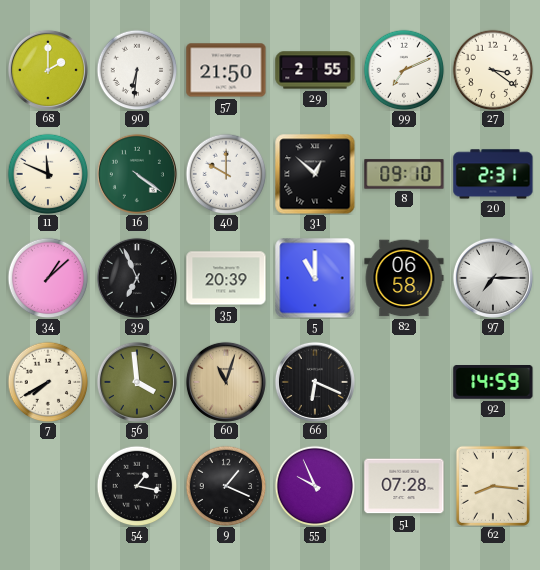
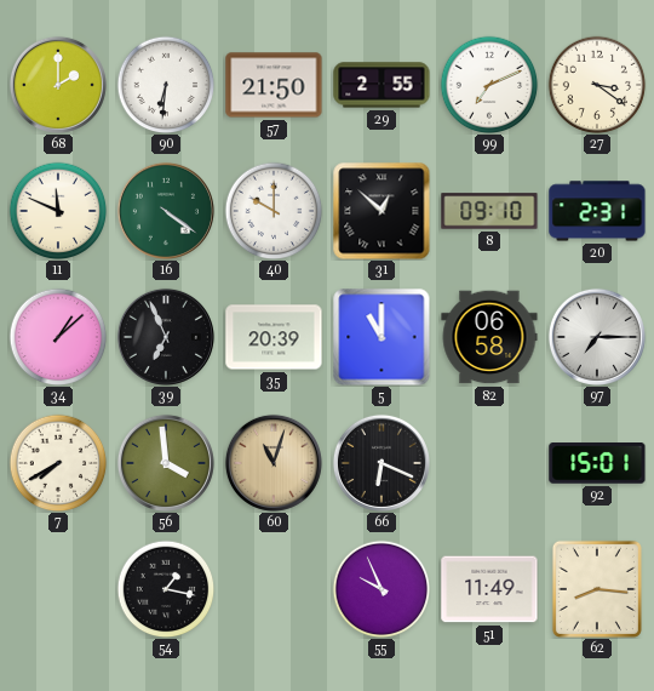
92: 14:59 -> 15:01 (597, 464)
9: 1:19 -> none (226, 486)
51: 07:28 -> 11:49 (489, 589)
